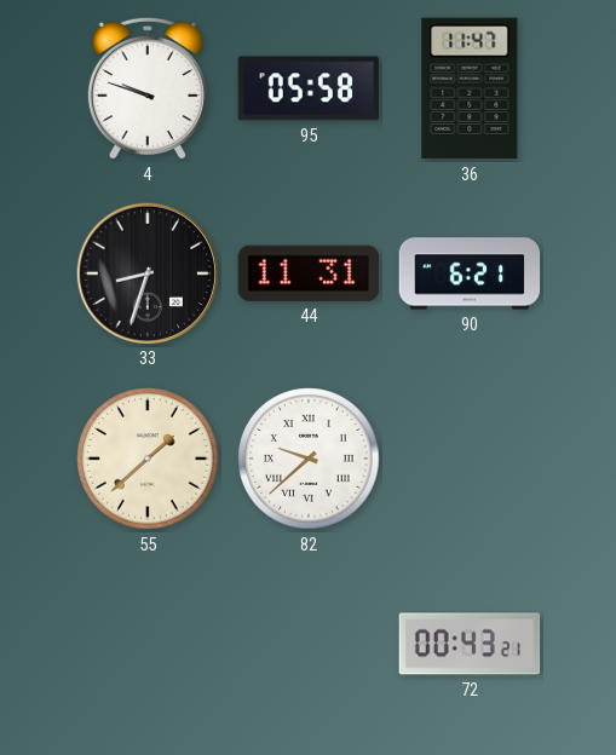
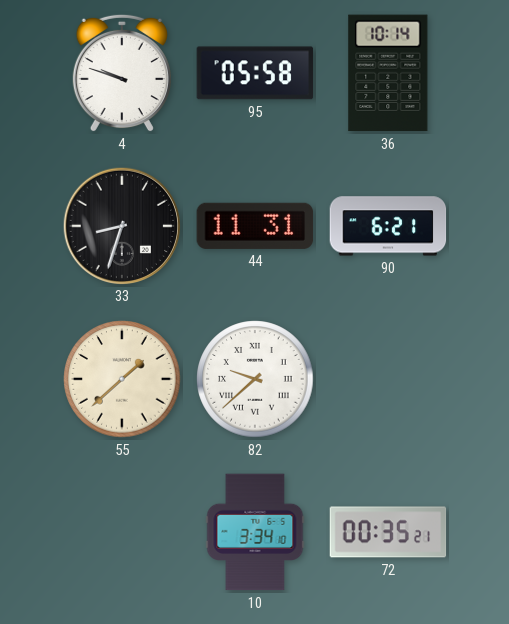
36: 11:47 -> 10:14 (388, 73)
10: none -> 3:34 (255, 532)
72: 00:43 -> 00:35 (388, 532)
